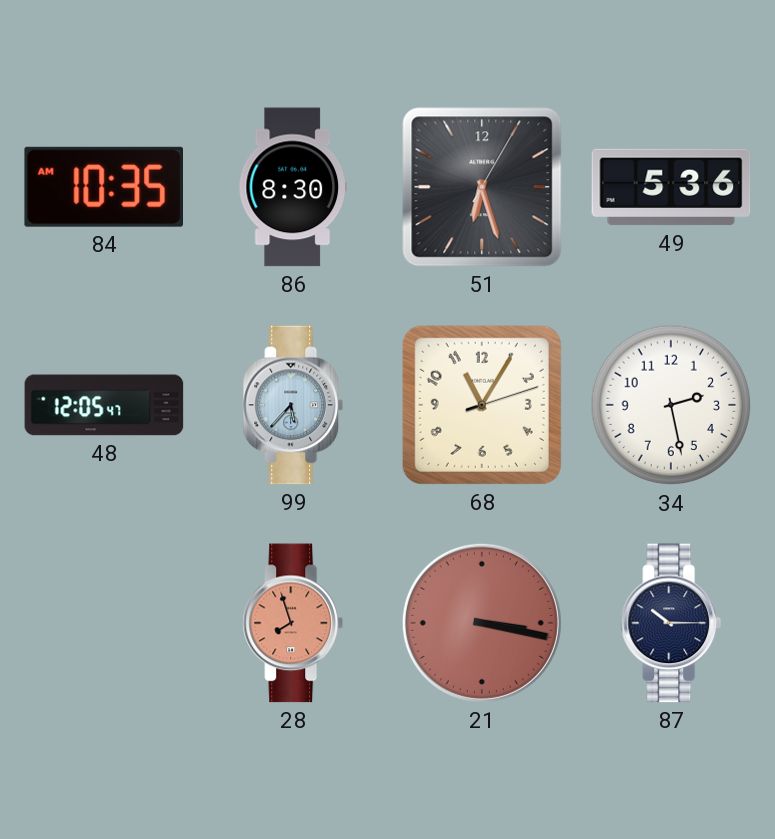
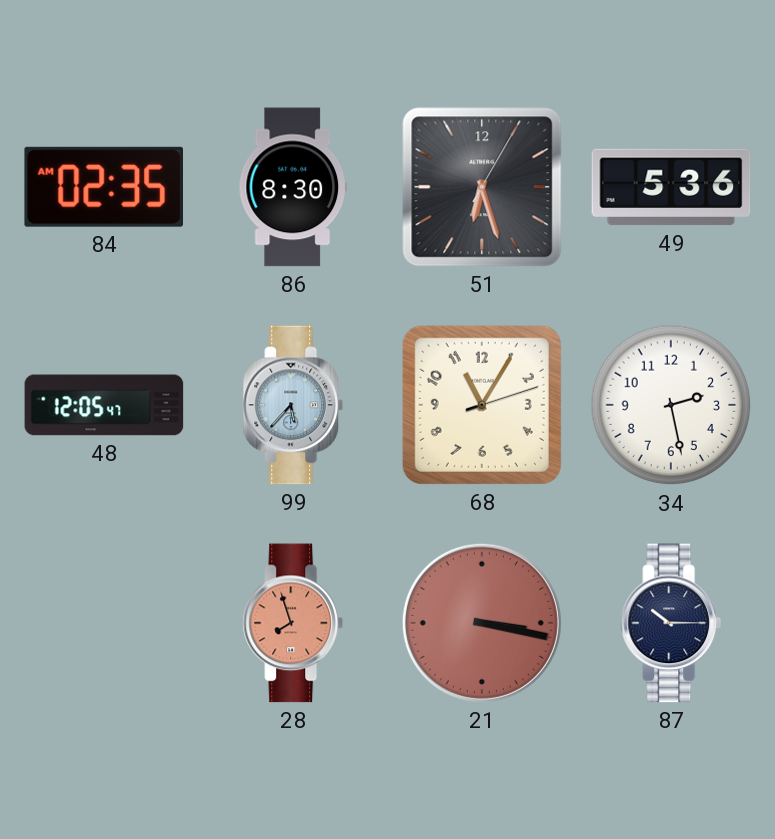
84: 10:35 -> 02:35 (103, 187)
